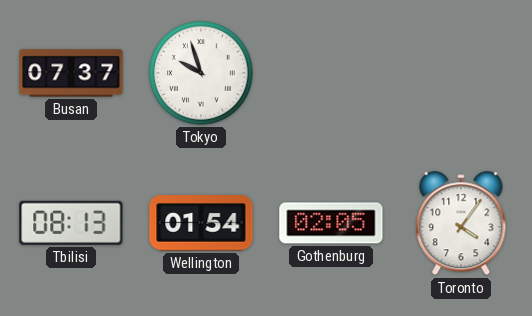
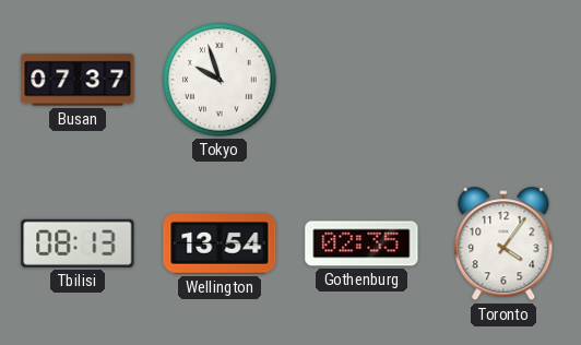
Wellington: 01:54 -> 13:54 (220, 243)
Gothenburg: 02:05 -> 02:35 (361, 243)
